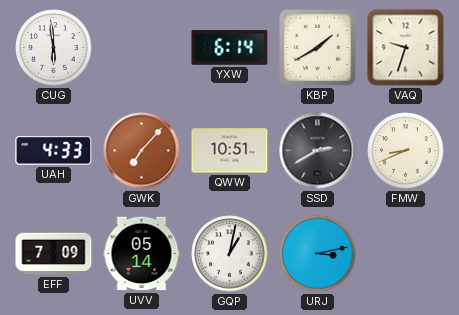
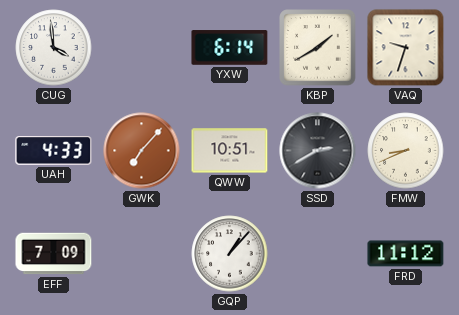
CUG: 5:59 -> 3:59 (54, 48)
UVV: 05:14 -> none (142, 254)
GQP: 1:02 -> 1:07 (230, 254)
URJ: 3:13 -> none (318, 254)
FRD: none -> 11:12 (406, 254)
